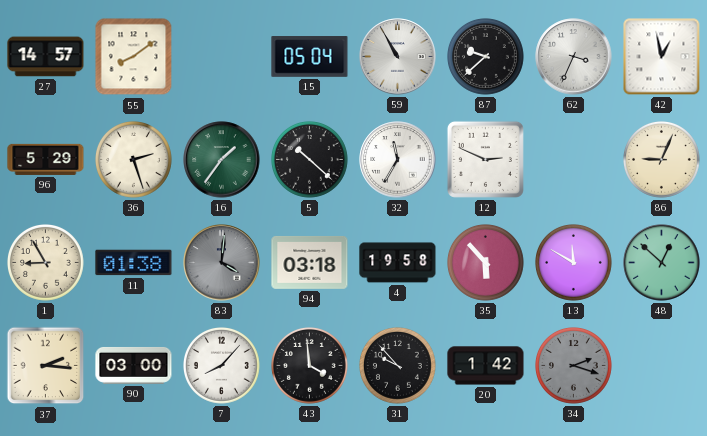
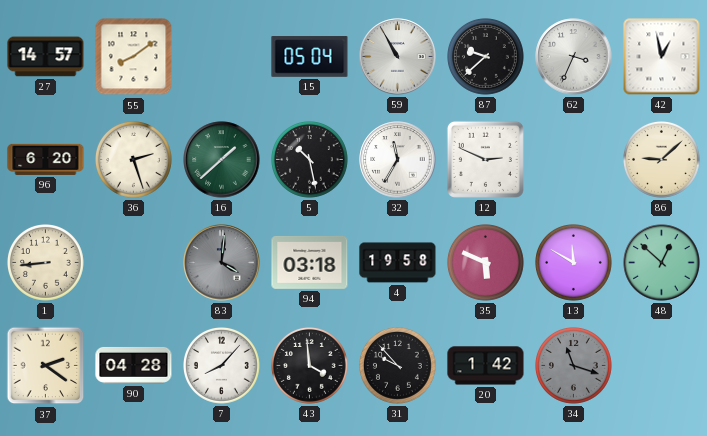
96: 5:29 -> 6:20 (46, 159)
16: 1:36 -> 1:38 (222, 160)
5: 10:22 -> 10:28 (310, 160)
86: 9:04 -> 9:08 (662, 160)
1: 8:55 -> 8:44 (46, 263)
11: 01:38 -> none (134, 263)
35: 5:53 -> 5:49 (486, 263)
37: 2:16 -> 2:21 (46, 366)
90: 03:00 -> 04:28 (134, 365)
34: 2:18 -> 11:18 (574, 366)
